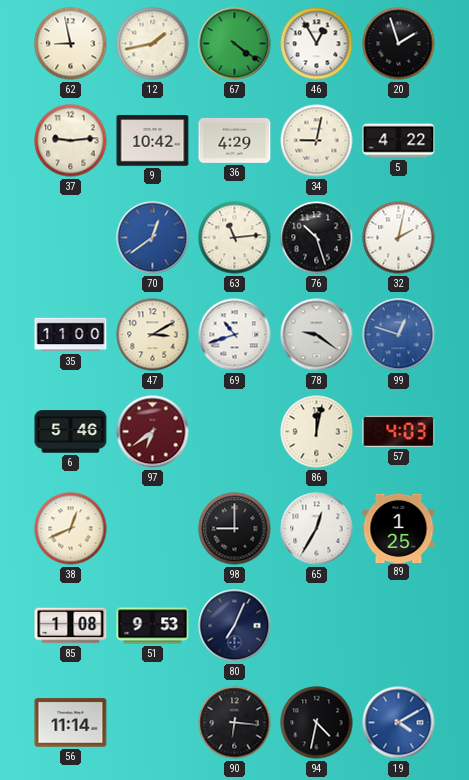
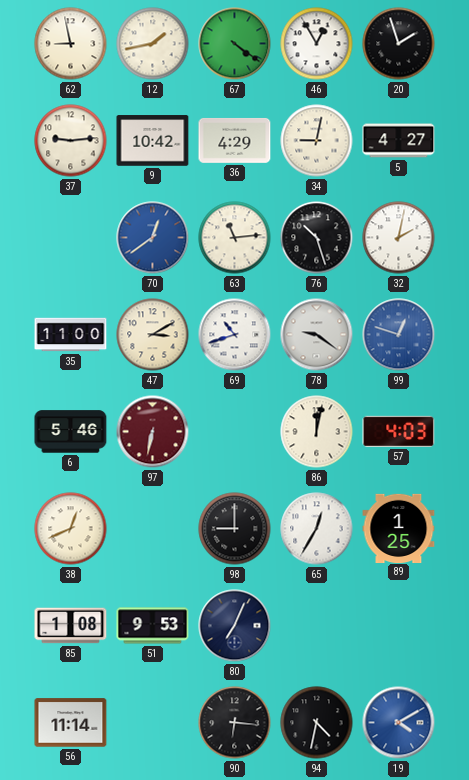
5: 4:22 -> 4:27 (399, 141)
97: 6:39 -> 6:32 (153, 432)
